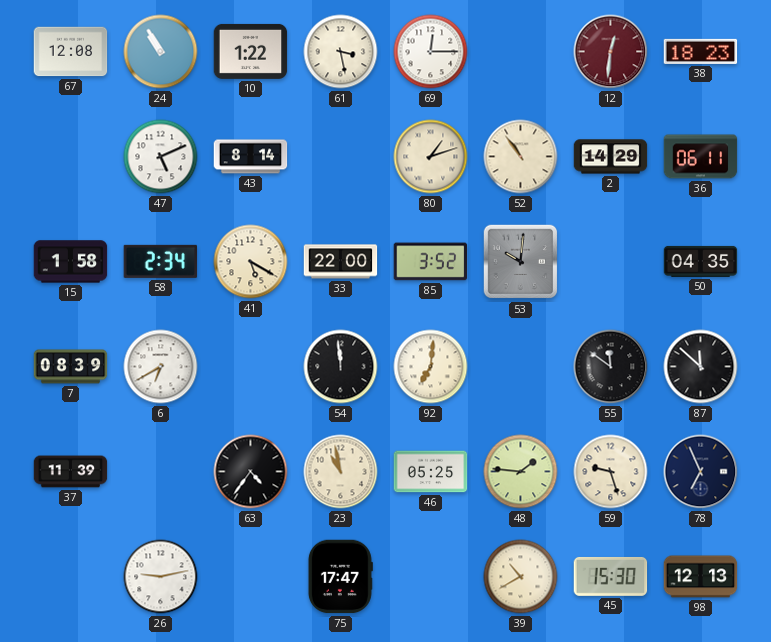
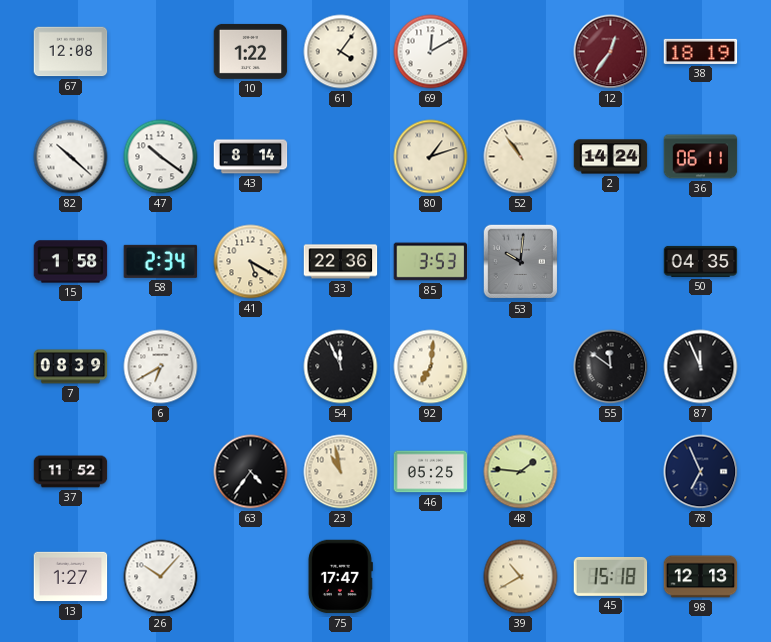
24: 10:55 -> none (161, 52)
61: 3:28 -> 4:06 (341, 52)
69: 12:15 -> 12:10 (431, 52)
12: 12:31 -> 12:36 (611, 52)
38: 18:23 -> 18:19 (701, 51)
82: none -> 10:22 (71, 157)
47: 5:11 -> 10:21 (161, 157)
2: 14:29 -> 14:24 (611, 157)
33: 22:00 -> 22:36 (341, 262)
85: 3:52 -> 3:53 (431, 262)
54: 11:59 -> 11:56 (341, 367)
87: 11:52 -> 11:56 (701, 367)
37: 11:39 -> 11:52 (71, 472)
59: 9:27 -> none (611, 472)
13: none -> 1:27 (71, 577)
26: 9:13 -> 10:07 (161, 577)
45: 15:30 -> 15:18 (611, 576)
